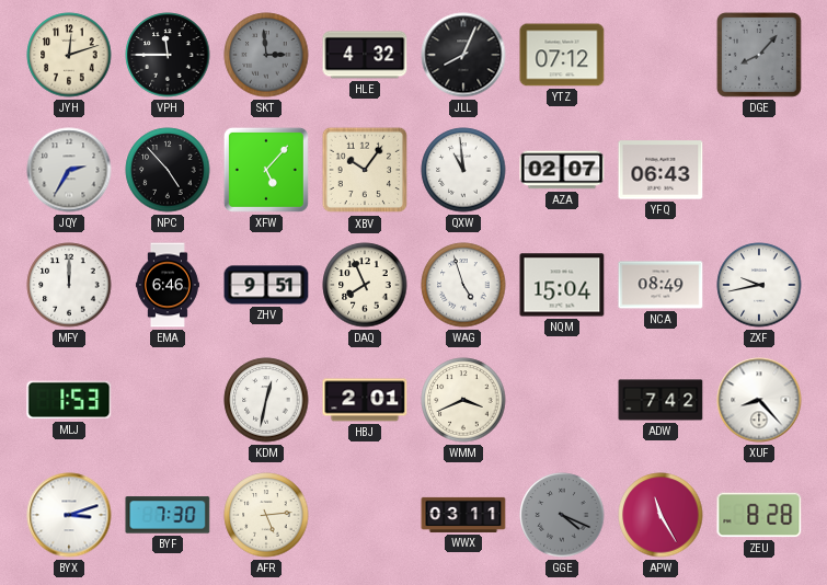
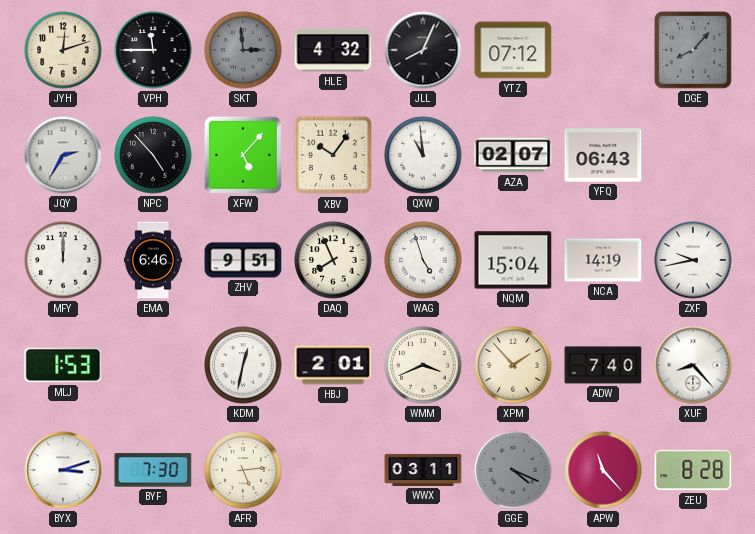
NCA: 08:49 -> 14:19 (603, 260)
XPM: none -> 1:53 (513, 365)
ADW: 7:42 -> 7:40 (603, 365)
APW: 11:25 -> 11:23 (603, 470)
